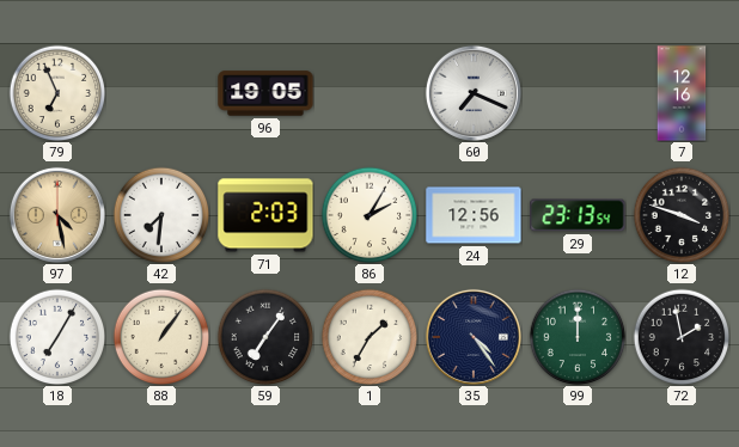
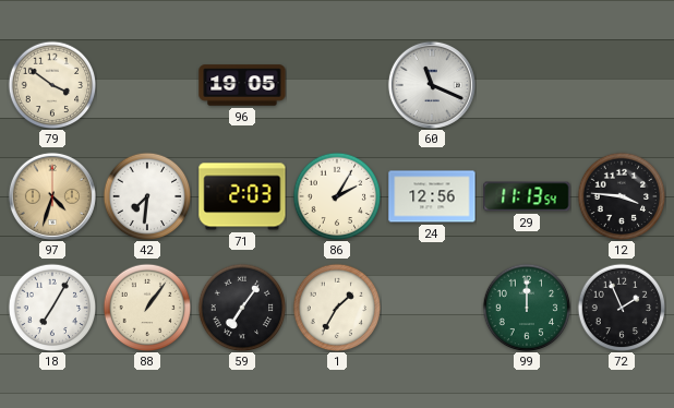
79: 6:56 -> 3:51 (52, 85)
60: 7:19 -> 11:19 (432, 85)
7: 12:16 -> none (682, 93)
97: 4:28 -> 4:33 (52, 196)
29: 23:13 -> 11:13 (527, 196)
12: 3:48 -> 3:46 (622, 196)
35: 4:24 -> none (474, 337)
72: 1:58 -> 1:56 (622, 308)
